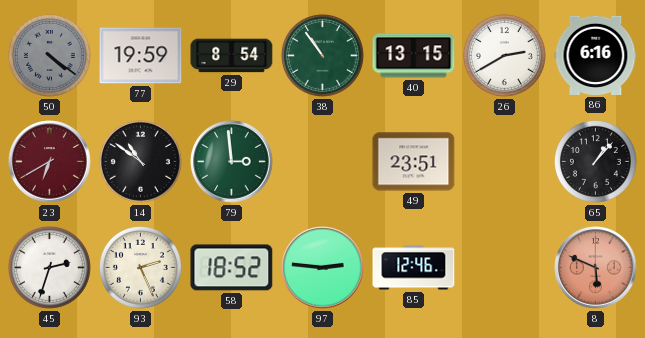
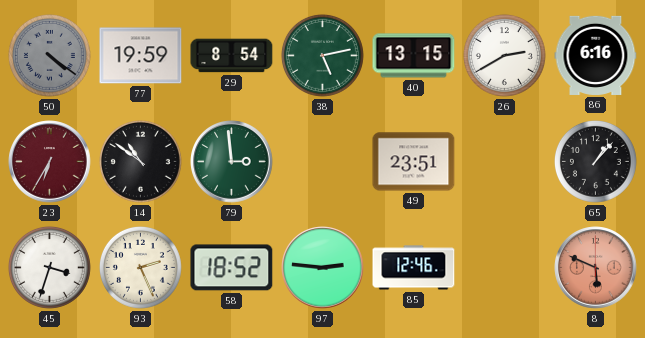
38: 10:54 -> 5:13 (322, 55)
23: 6:40 -> 6:35 (50, 162)
45: 2:33 -> 3:33 (49, 267)
